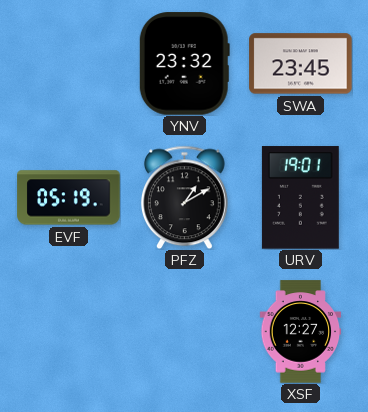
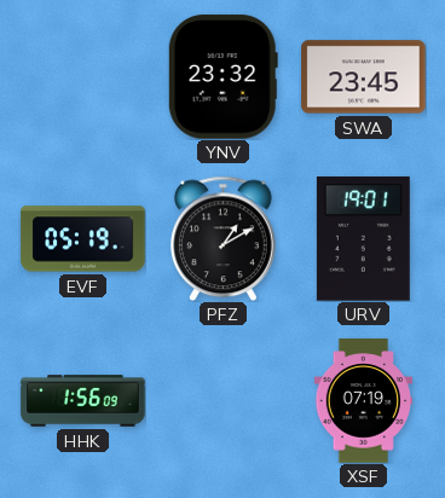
HHK: none -> 1:56 (83, 401)
XSF: 12:27 -> 07:19 (364, 401)
